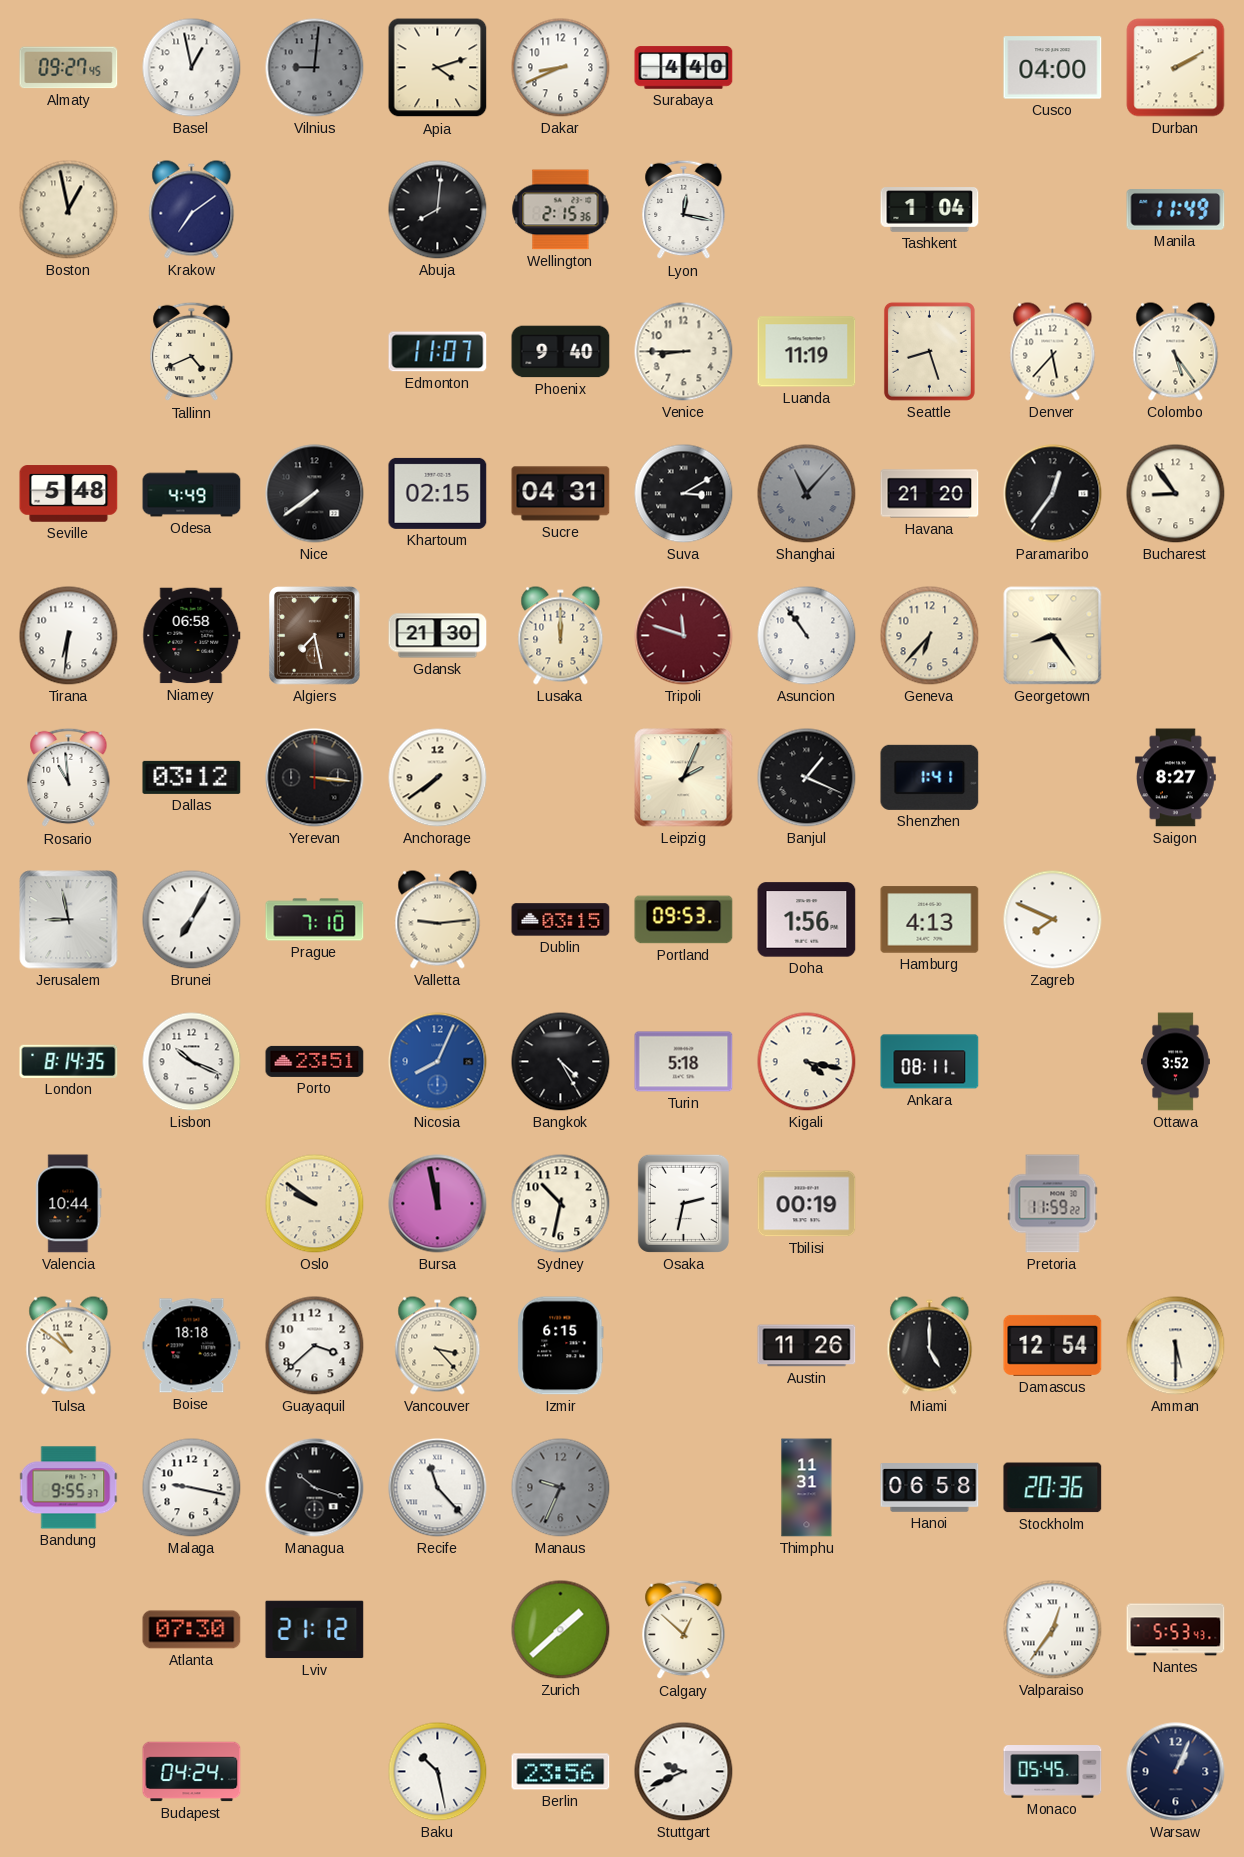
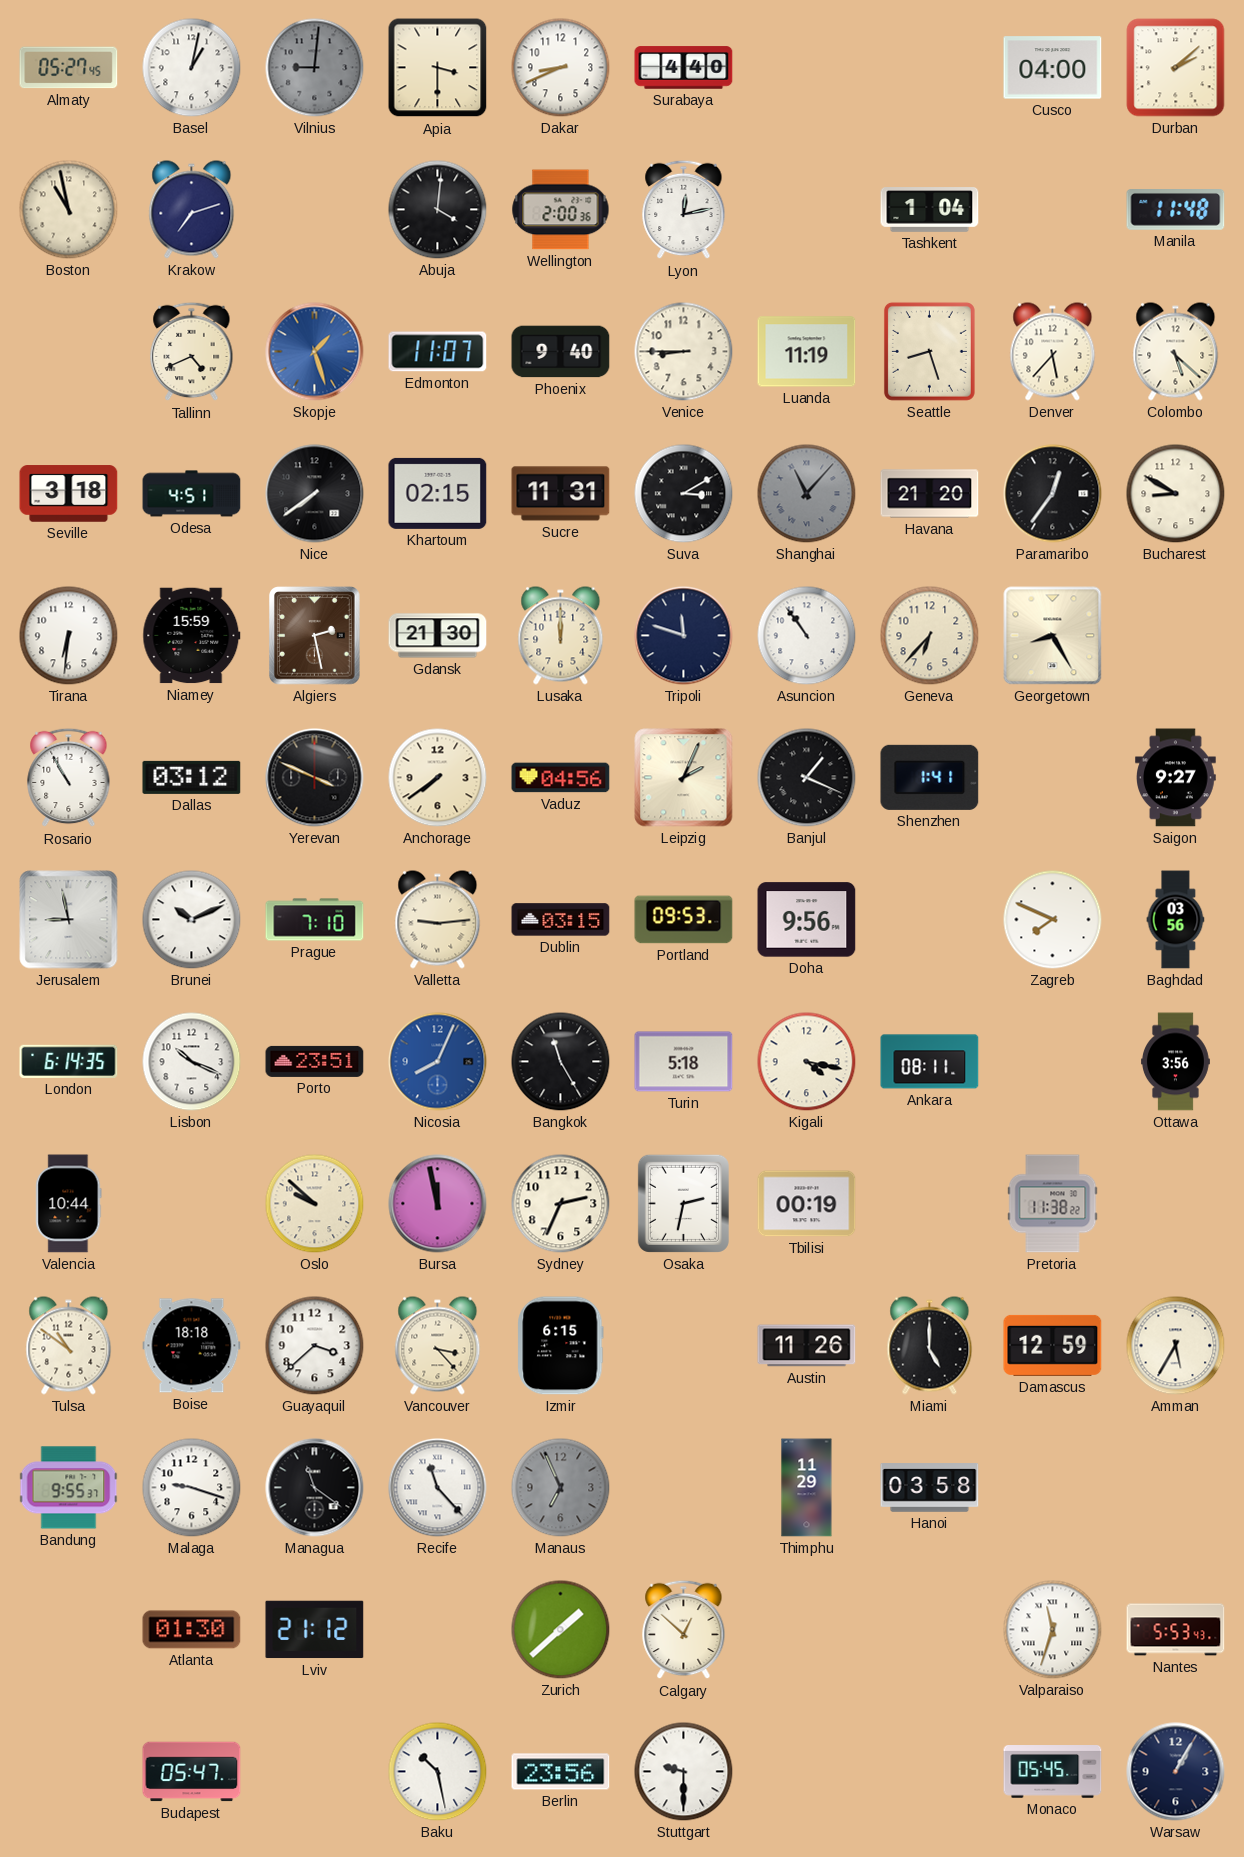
Almaty: 09:27 -> 05:27 (69, 68)
Basel: 12:58 -> 1:02 (192, 68)
Apia: 4:12 -> 3:30 (438, 68)
Durban: 2:10 -> 2:08 (1176, 68)
Boston: 12:58 -> 10:58 (69, 210)
Krakow: 7:09 -> 7:12 (192, 210)
Abuja: 8:01 -> 4:01 (438, 210)
Wellington: 2:15 -> 2:00 (561, 210)
Lyon: 12:17 -> 12:13 (684, 210)
Manila: 11:49 -> 11:48 (1176, 210)
Skopje: none -> 1:27 (315, 352)
Colombo: 5:24 -> 5:22 (1176, 352)
Seville: 5:48 -> 3:18 (69, 494)
Odesa: 4:49 -> 4:51 (192, 494)
Sucre: 04:31 -> 11:31 (561, 494)
Bucharest: 8:54 -> 8:50 (1176, 494)
Niamey: 06:58 -> 15:59 (192, 636)
Algiers: 7:28 -> 2:28 (315, 636)
Tripoli dial: burgundy -> navy (684, 636)
Georgetown: 8:24 -> 8:25 (1053, 636)
Rosario: 10:59 -> 10:55 (69, 778)
Yerevan: 3:16 -> 3:49 (315, 778)
Vaduz: none -> 04:56 (561, 778)
Saigon: 8:27 -> 9:27 (1176, 778)
Brunei: 7:05 -> 10:11 (192, 920)
Doha: 1:56 -> 9:56 (807, 920)
Hamburg: 4:13 -> none (930, 920)
Baghdad: none -> 03:56 (1176, 920)
London: 8:14 -> 6:14 (69, 1061)
Bangkok: 4:25 -> 11:25 (561, 1062)
Ottawa: 3:52 -> 3:56 (1176, 1062)
Oslo: 9:51 -> 9:52 (315, 1204)
Sydney: 10:32 -> 2:34 (561, 1204)
Pretoria: 11:59 -> 11:38 (1053, 1204)
Damascus: 12:54 -> 12:59 (1053, 1345)
Amman: 5:30 -> 5:35 (1176, 1346)
Malaga: 9:17 -> 9:18 (192, 1488)
Managua: 10:18 -> 11:21 (315, 1488)
Manaus: 9:34 -> 6:56 (561, 1488)
Thimphu: 11:31 -> 11:29 (807, 1488)
Hanoi: 06:58 -> 03:58 (930, 1488)
Stockholm: 20:36 -> none (1053, 1488)
Atlanta: 07:30 -> 01:30 (192, 1630)
Valparaiso: 12:36 -> 11:33 (1053, 1630)
Budapest: 04:24 -> 05:47 (192, 1772)
Stuttgart: 9:41 -> 9:30 (684, 1772)
Warsaw: 1:04 -> 1:05 (1176, 1772)
